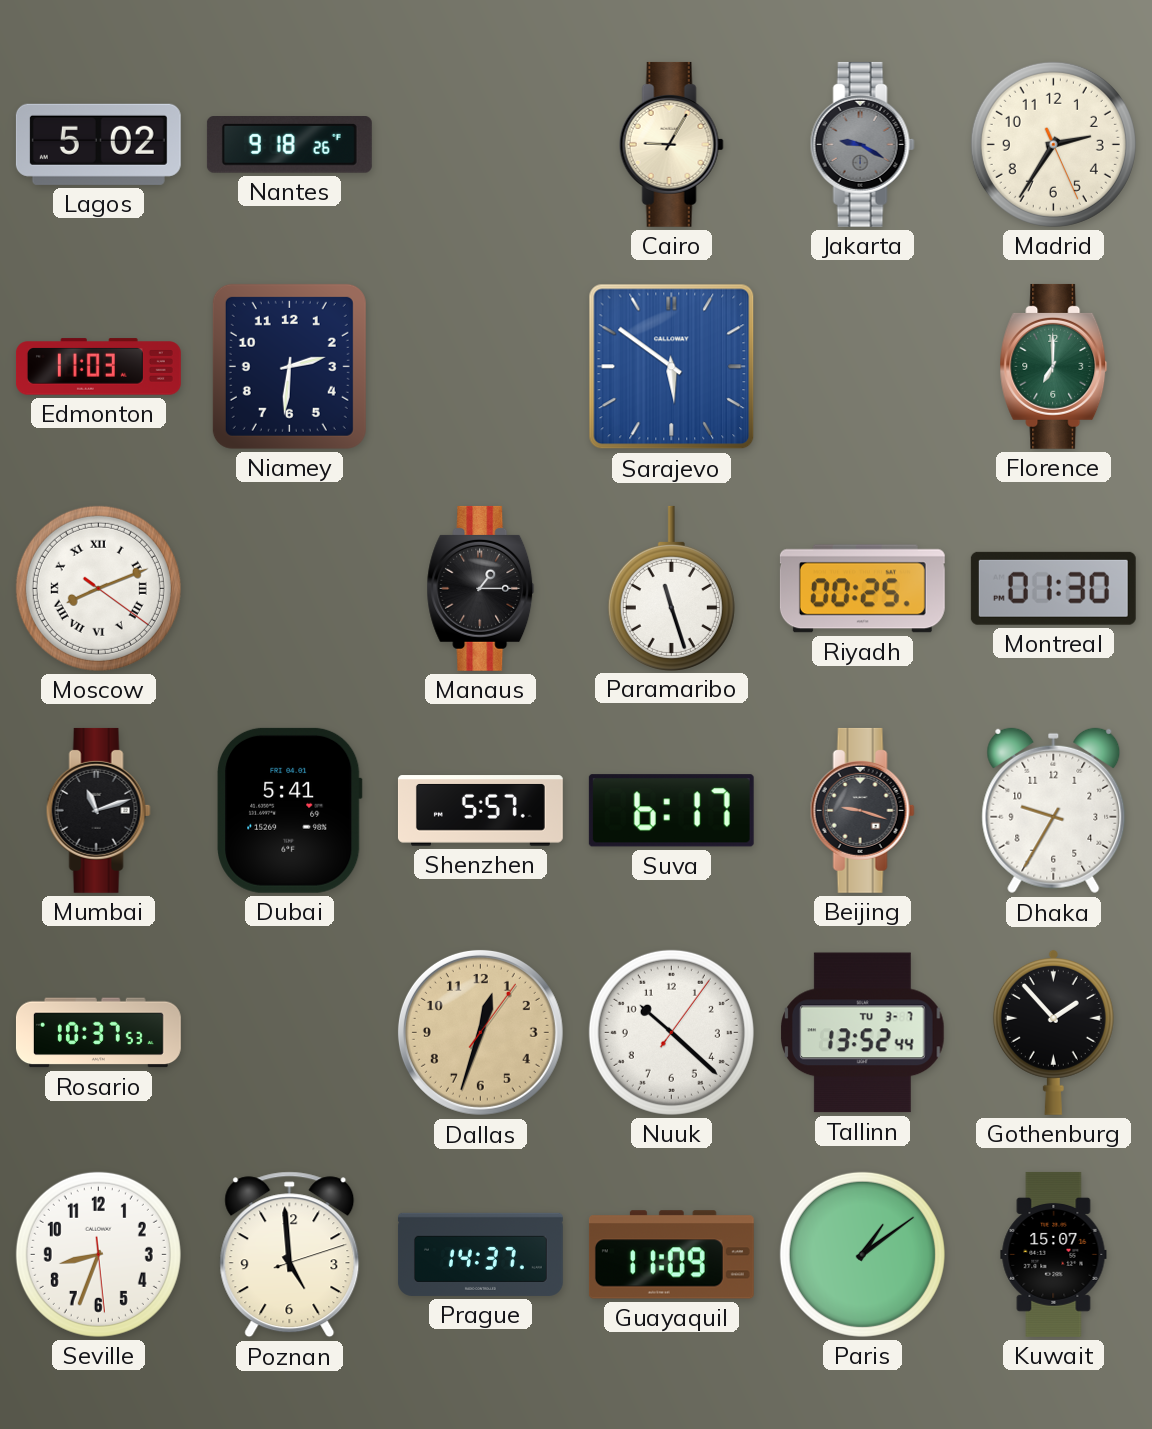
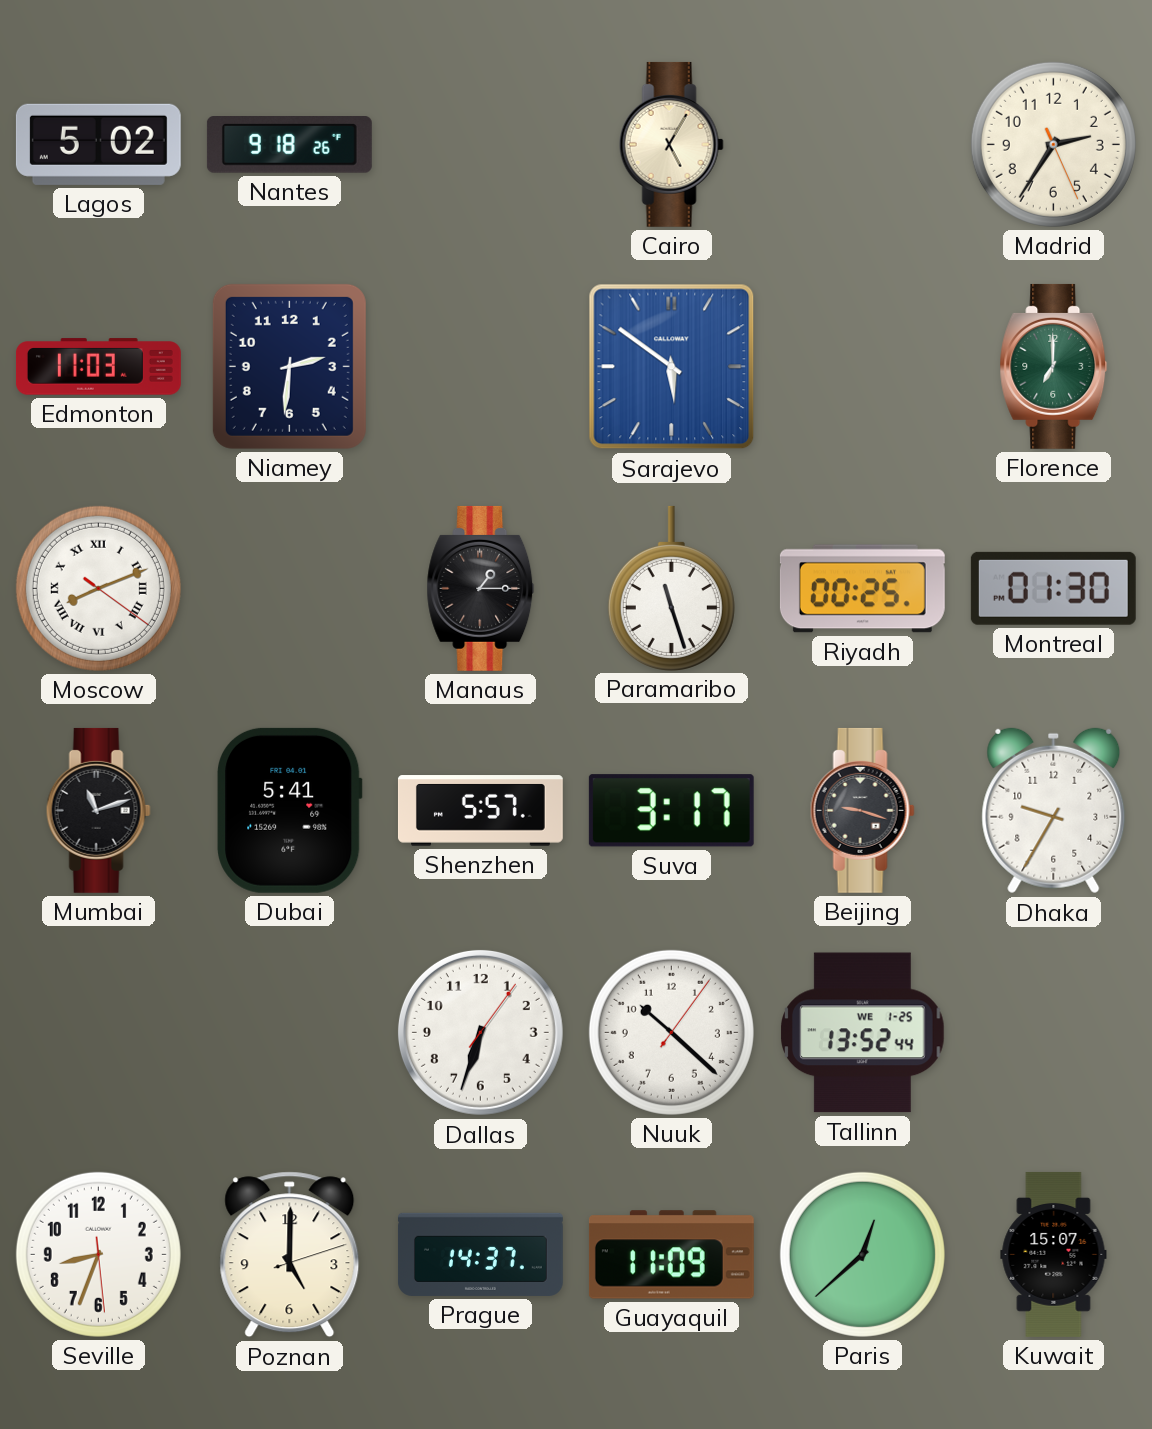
Cairo: 9:05 -> 5:05 (671, 144)
Jakarta: 9:20 -> none (862, 144)
Suva: 6:17 -> 3:17 (671, 811)
Rosario: 10:37 -> none (98, 1033)
Dallas: 12:33 -> 6:33 (480, 1032)
Dallas dial: champagne -> white (480, 1032)
Tallinn date: TU 3-7 -> WE 1-25 (863, 1033)
Gothenburg: 1:53 -> none (1053, 1032)
Poznan: 4:59 -> 5:00 (290, 1255)
Paris: 1:09 -> 12:38 (862, 1254)
